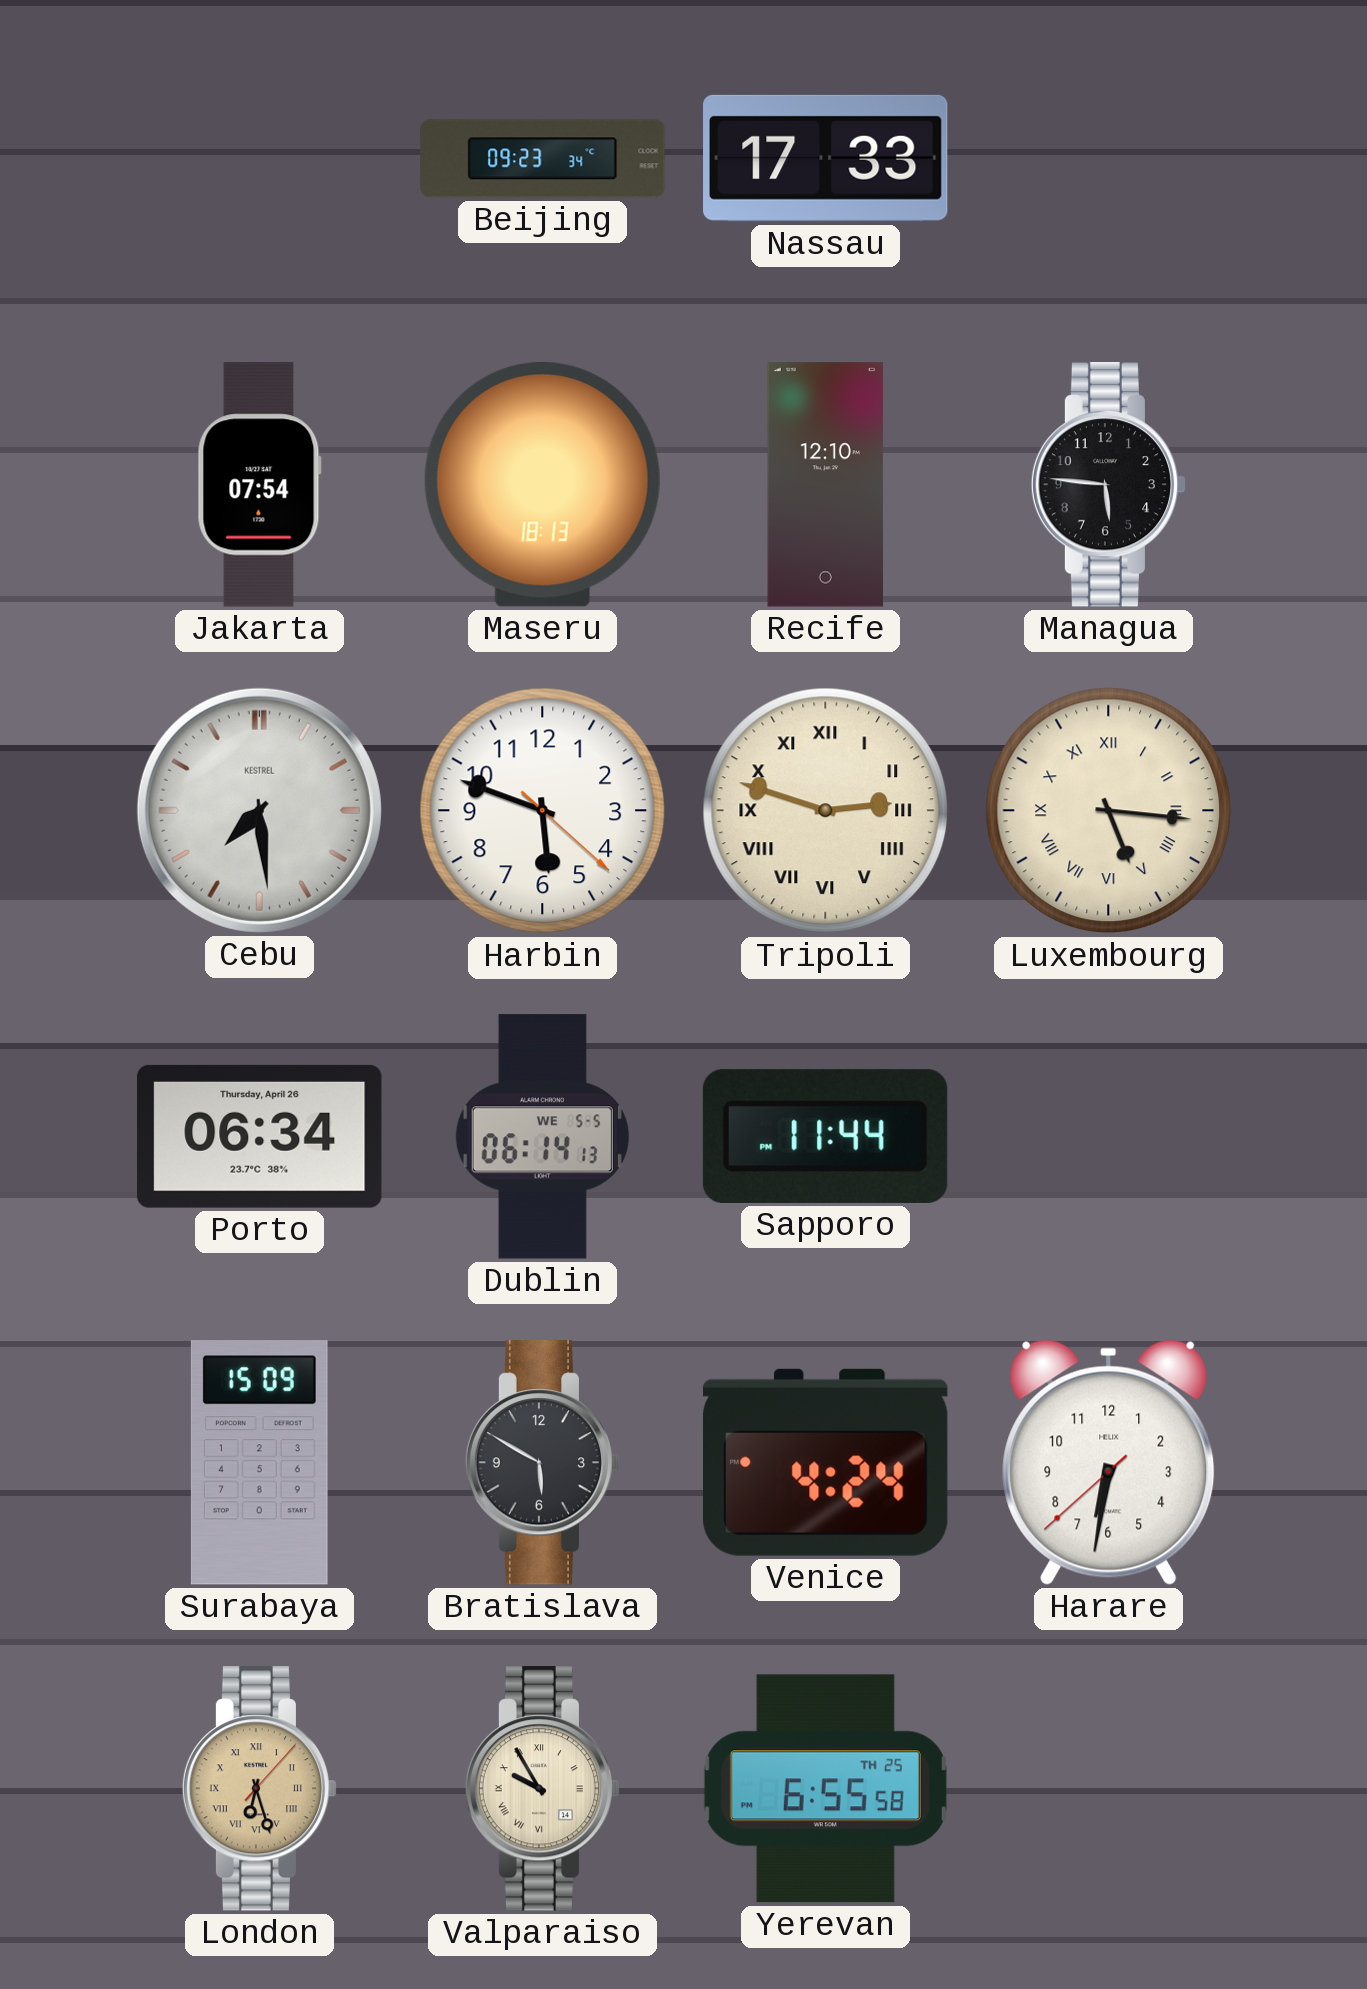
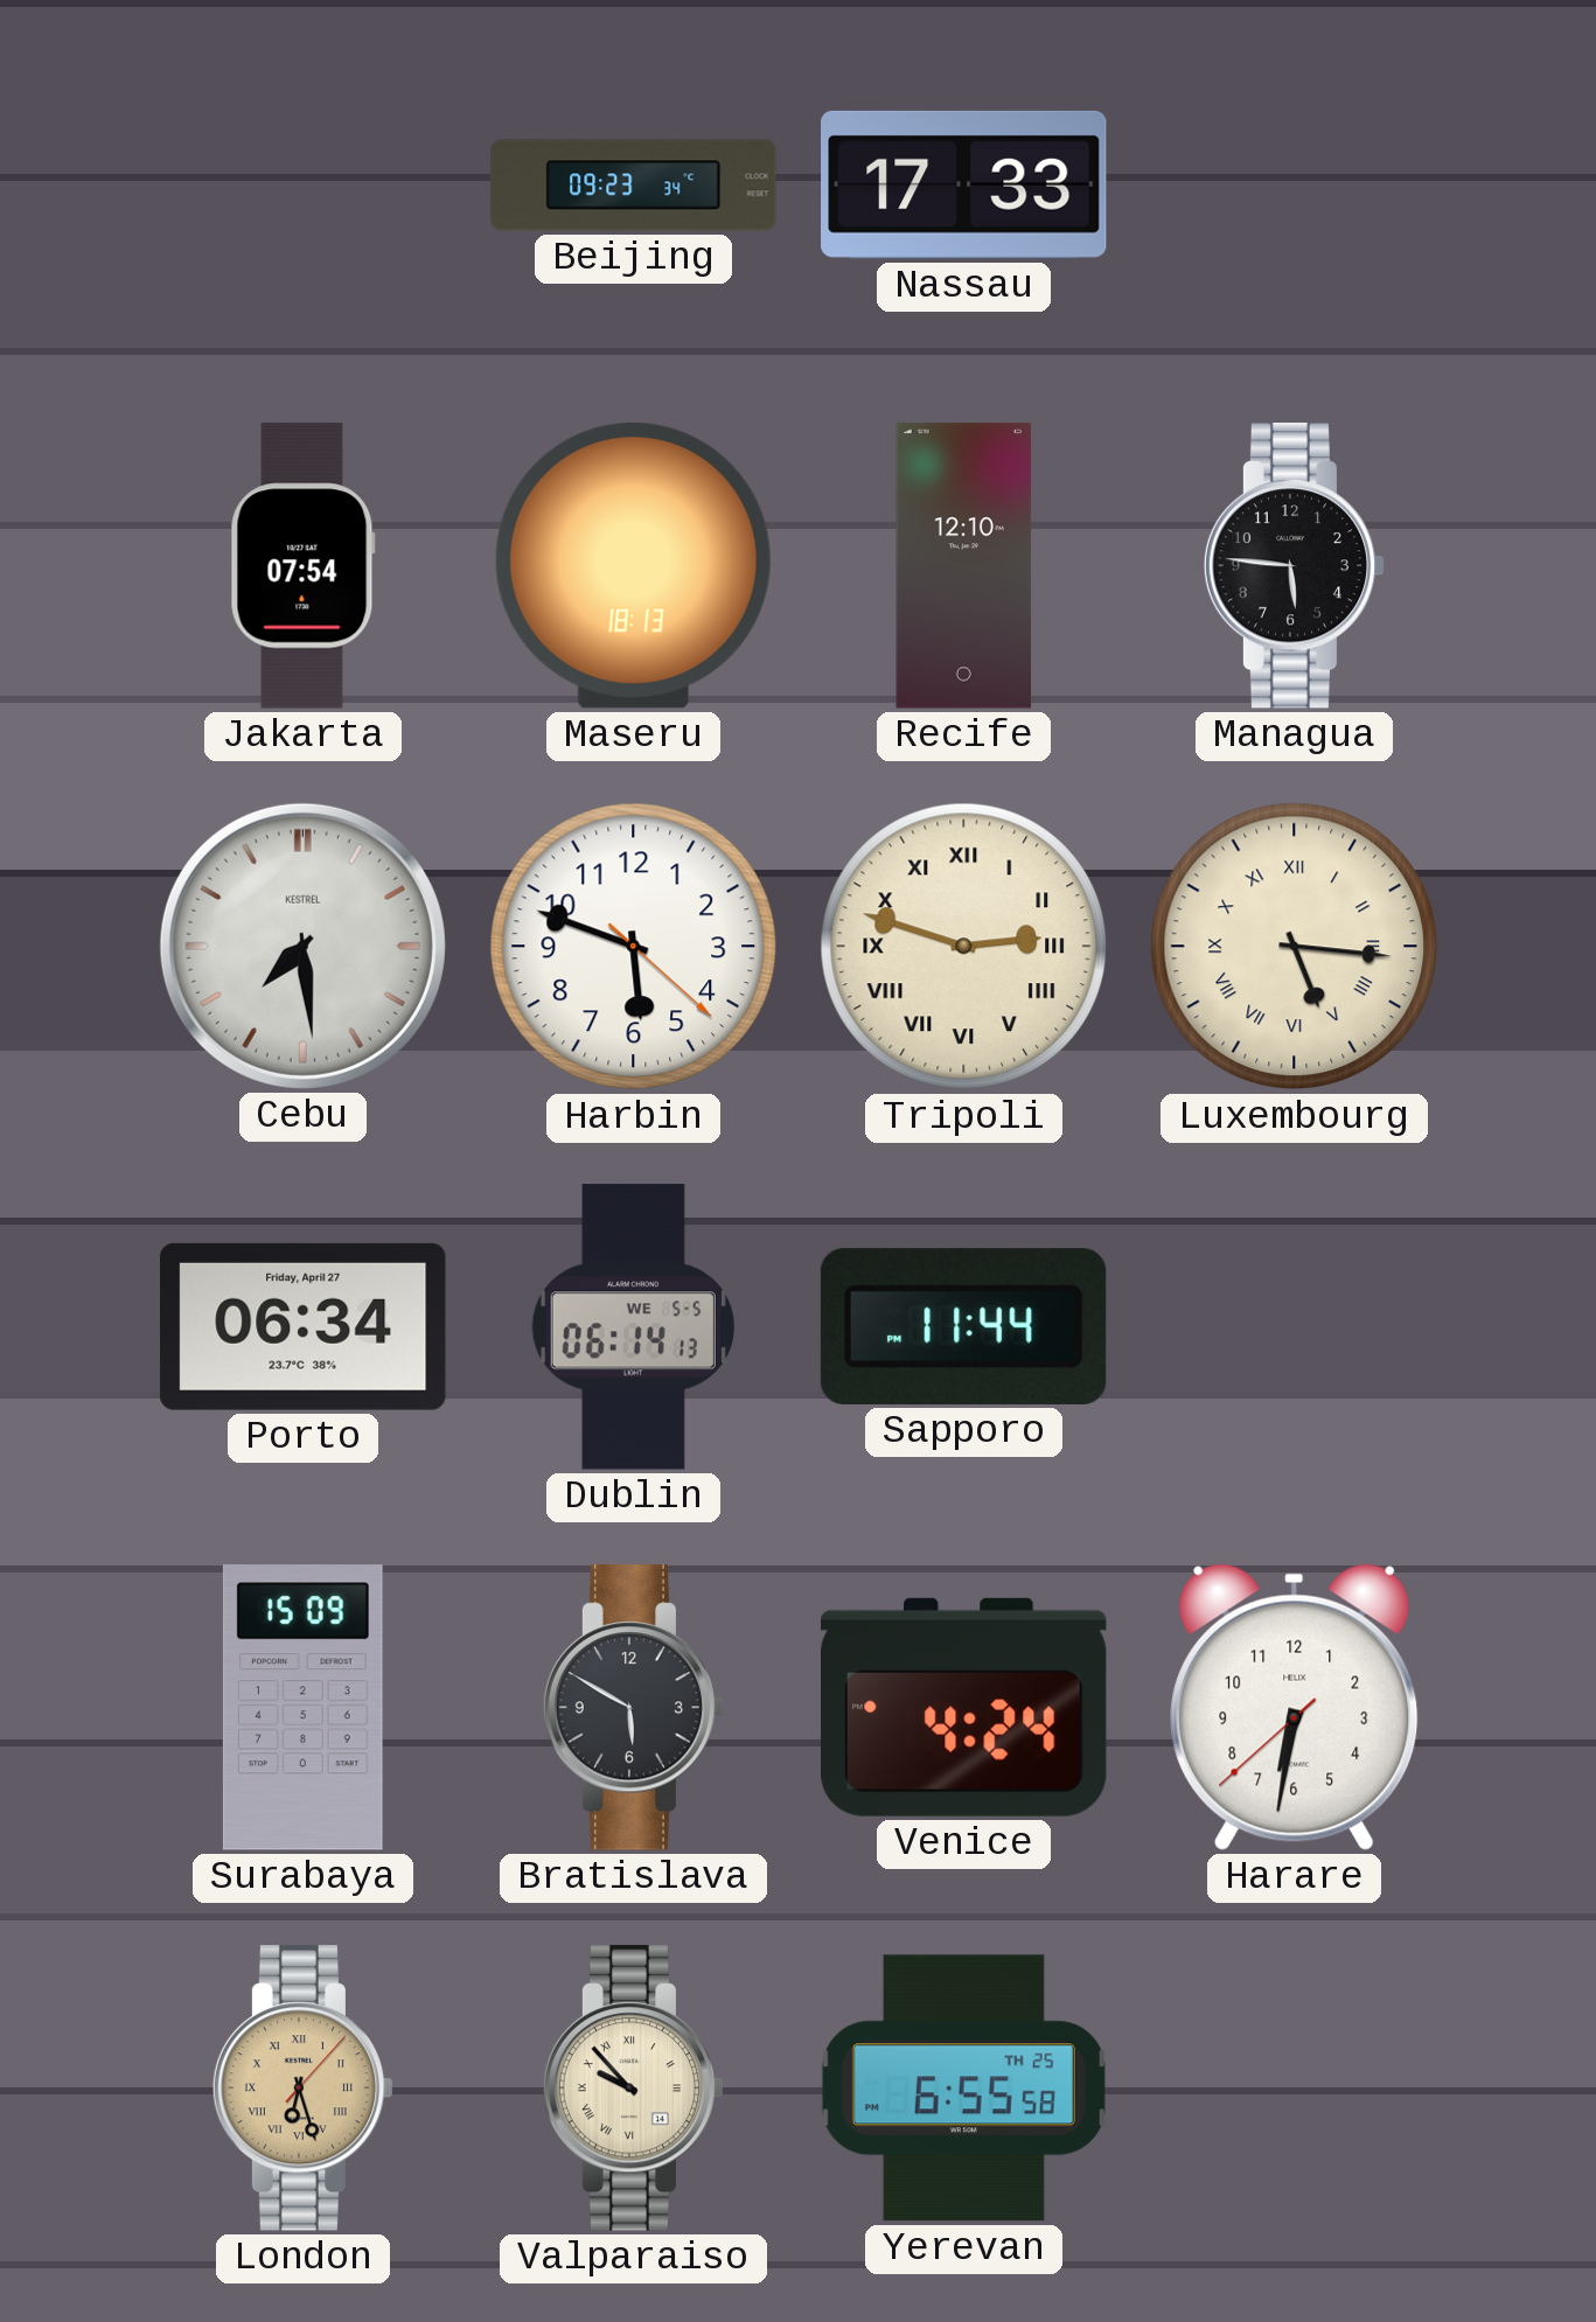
Porto date: Thursday, April 26 -> Friday, April 27 (304, 1326)
Valparaiso: 9:55 -> 9:53 (634, 2089)
